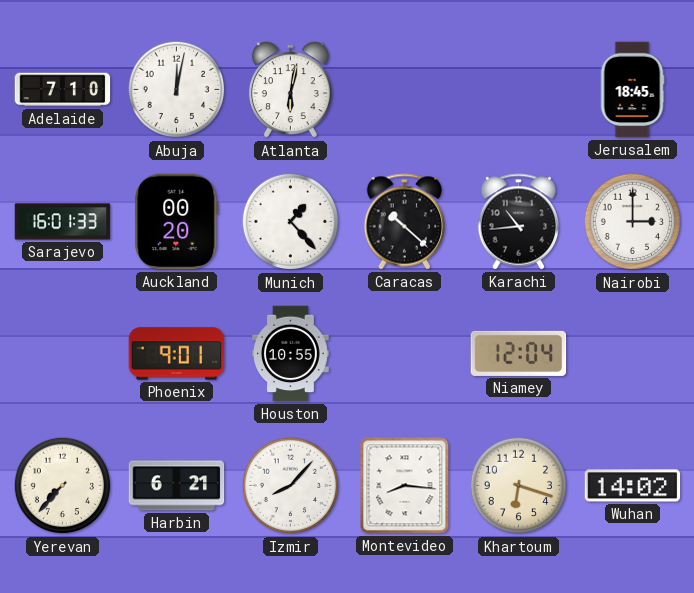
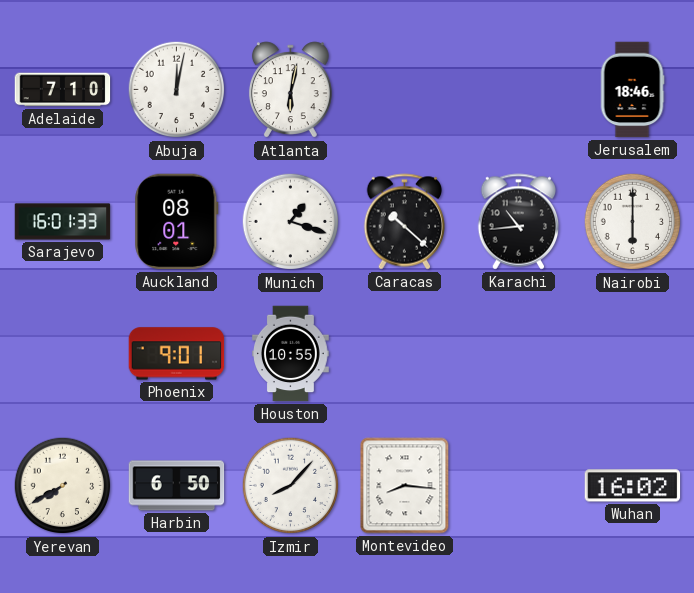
Jerusalem: 18:45 -> 18:46 (632, 90)
Auckland: 00:20 -> 08:01 (177, 222)
Munich: 1:23 -> 1:18 (291, 222)
Nairobi: 3:00 -> 6:00 (633, 222)
Niamey: 12:04 -> none (519, 353)
Yerevan: 7:37 -> 7:40 (63, 486)
Harbin: 6:21 -> 6:50 (177, 486)
Khartoum: 6:18 -> none (519, 486)
Wuhan: 14:02 -> 16:02 (633, 486)
